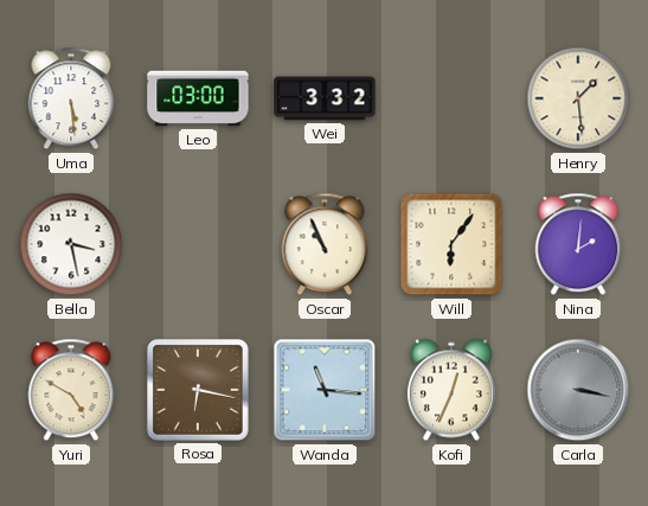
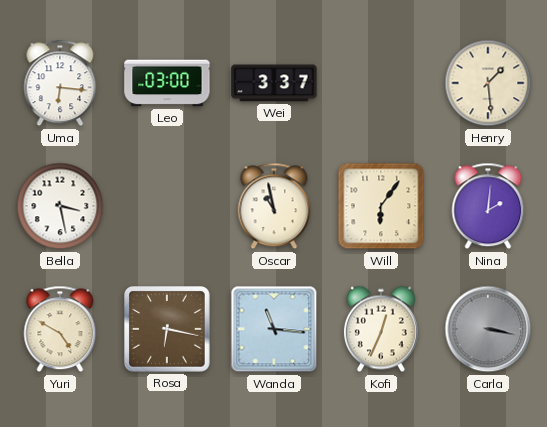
Uma: 5:29 -> 6:16 (60, 83)
Wei: 3:32 -> 3:37 (274, 83)
Oscar: 10:56 -> 10:58 (274, 206)
